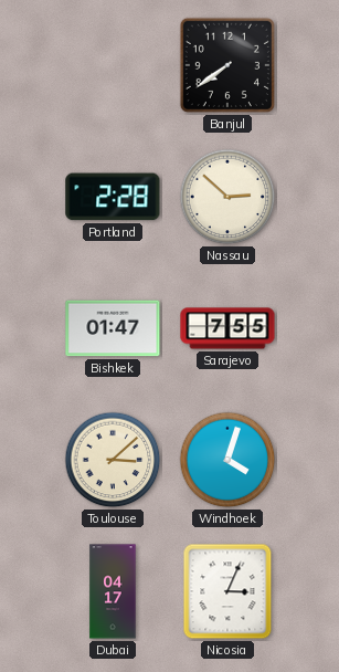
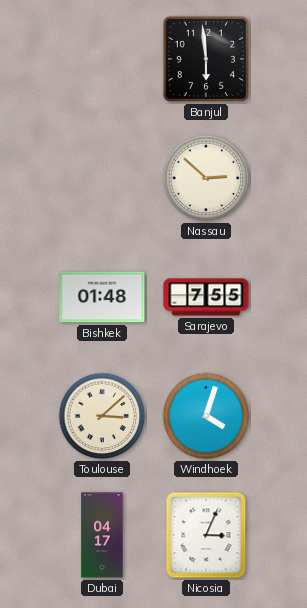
Banjul: 7:39 -> 5:59 (206, 59)
Portland: 2:28 -> none (113, 197)
Bishkek: 01:47 -> 01:48 (102, 297)
